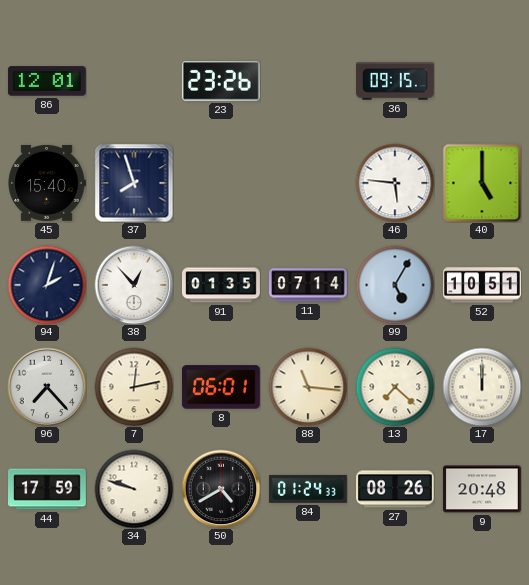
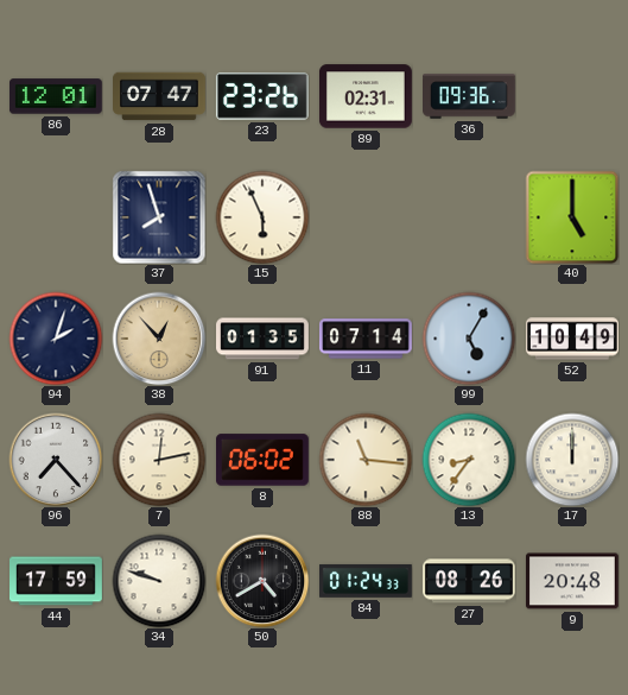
28: none -> 07:47 (160, 96)
89: none -> 02:31 (366, 96)
36: 09:15 -> 09:36 (470, 96)
45: 15:40 -> none (47, 183)
15: none -> 5:56 (262, 217)
46: 5:46 -> none (395, 183)
38 dial: white -> champagne (159, 339)
52: 10:51 -> 10:49 (573, 339)
8: 06:01 -> 06:02 (262, 460)
13: 7:22 -> 8:36 (469, 460)
